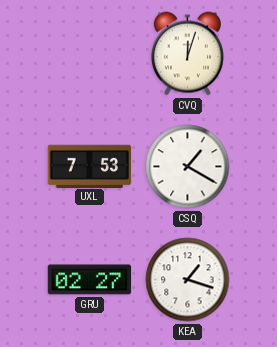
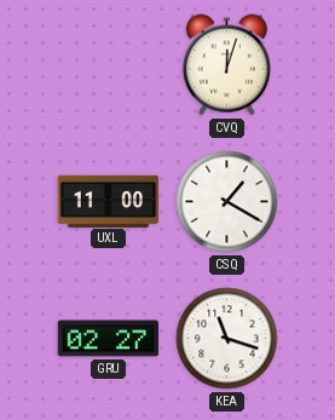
UXL: 7:53 -> 11:00 (109, 201)
KEA: 1:18 -> 11:18 (227, 339)
